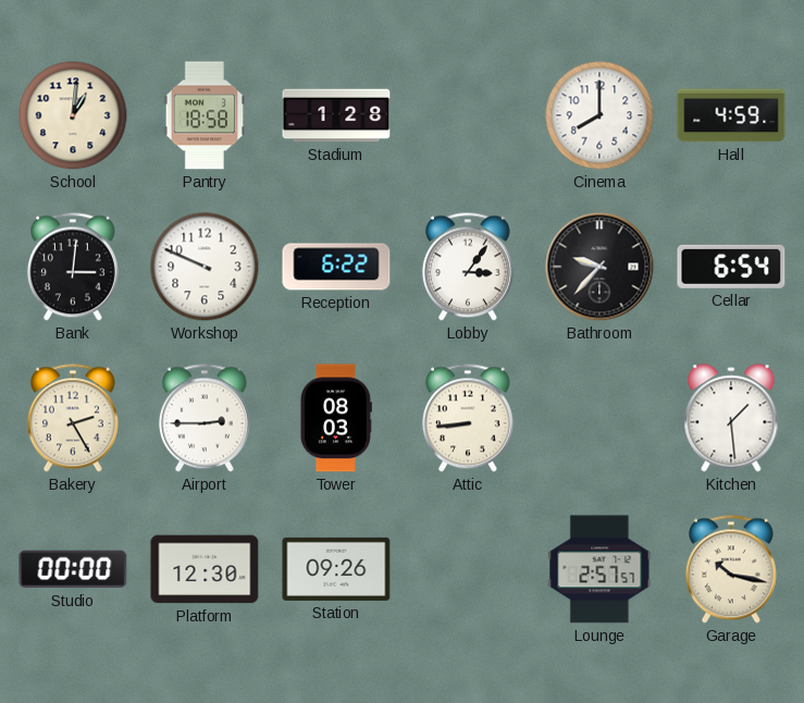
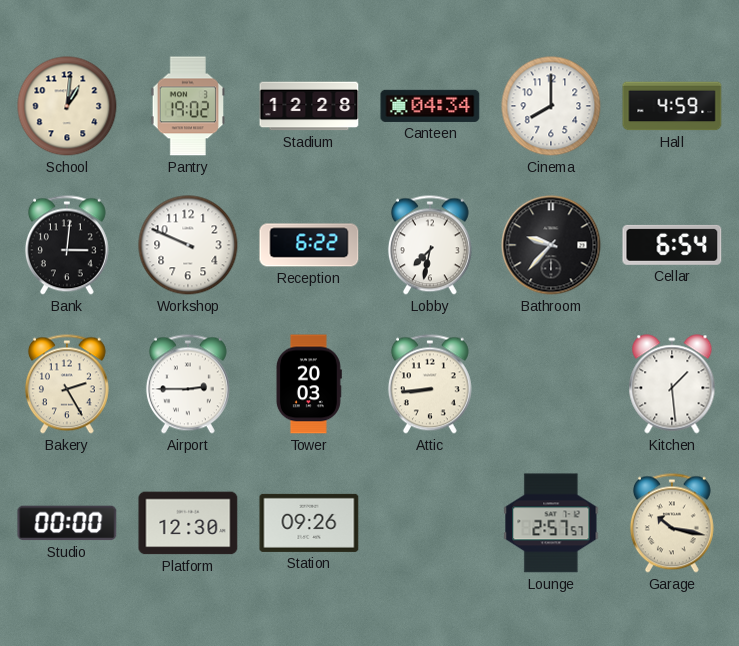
Pantry: 18:58 -> 19:02 (187, 106)
Stadium: 1:28 -> 12:28 (309, 106)
Canteen: none -> 04:34 (430, 106)
Lobby: 3:06 -> 7:32 (430, 245)
Tower: 08:03 -> 20:03 (308, 384)
